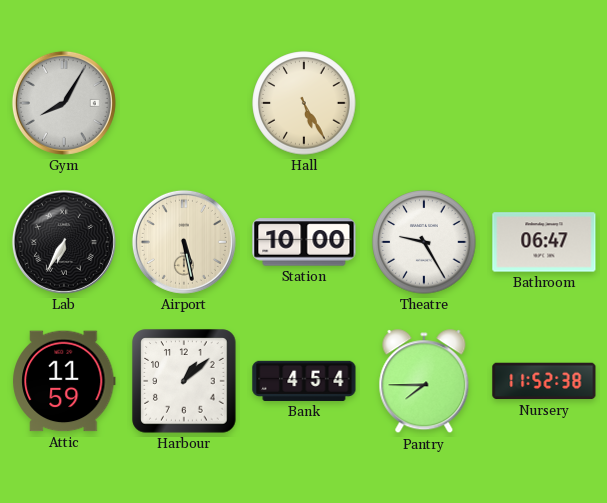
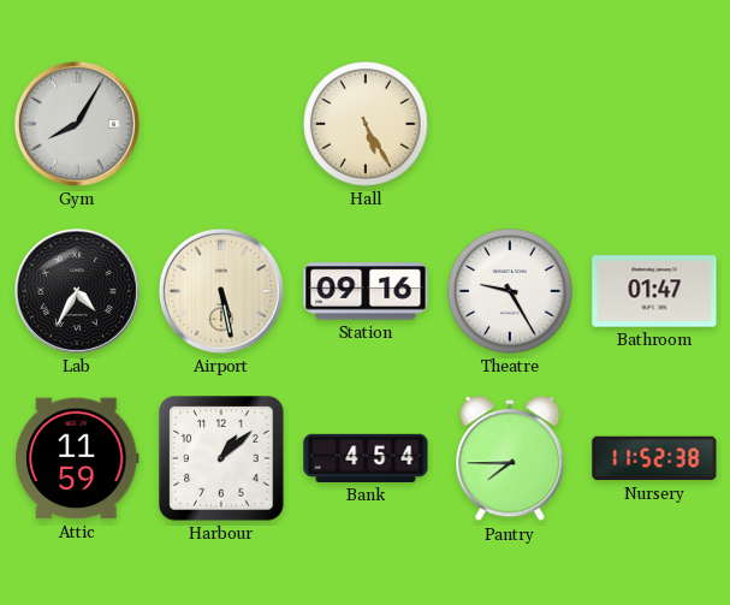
Lab: 6:35 -> 4:35 (77, 291)
Station: 10:00 -> 09:16 (366, 291)
Bathroom: 06:47 -> 01:47 (654, 291)
